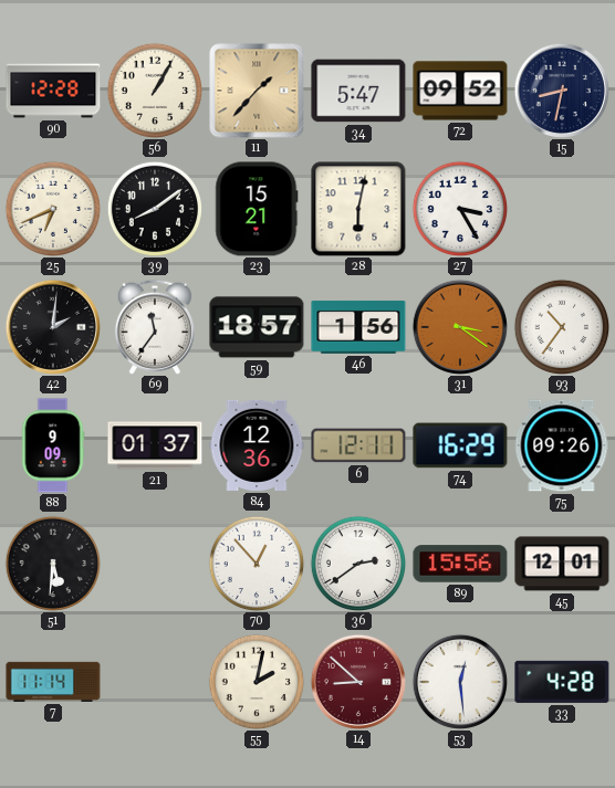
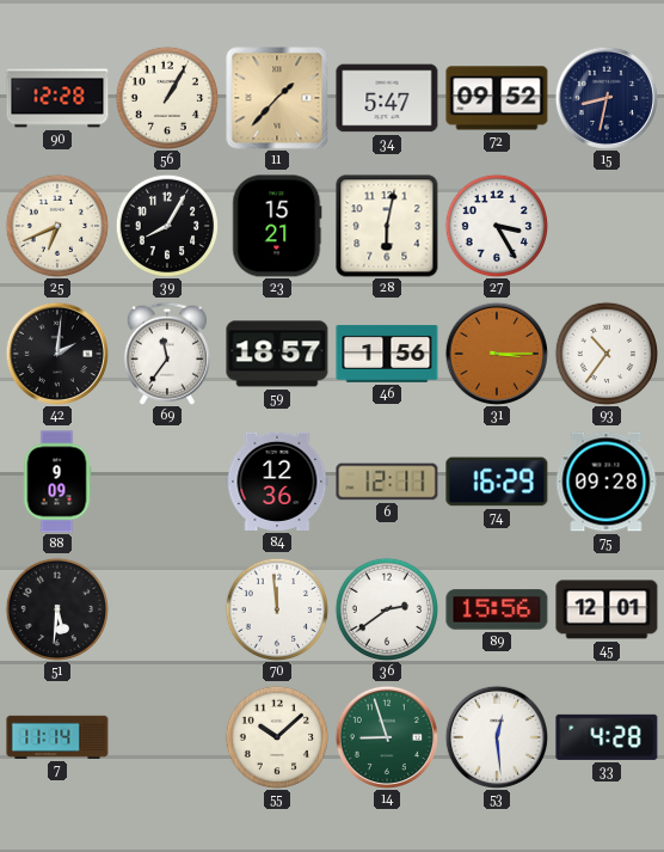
39: 8:09 -> 8:05 (167, 226)
31: 3:21 -> 3:15 (497, 354)
21: 01:37 -> none (155, 445)
75: 09:26 -> 09:28 (607, 482)
70: 12:53 -> 11:59 (277, 609)
55: 2:02 -> 10:08 (277, 737)
14: 8:52 -> 8:57 (387, 737)
14 dial: burgundy -> green (387, 737)
